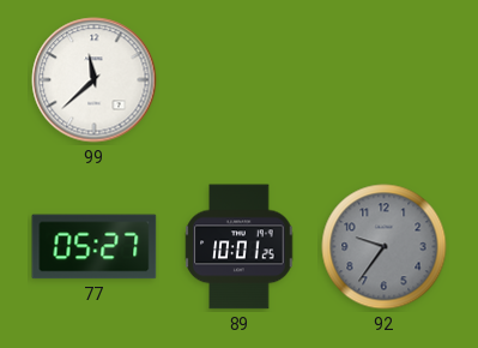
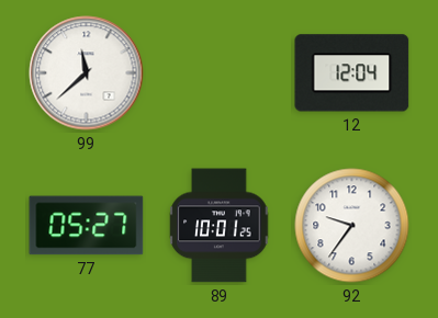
12: none -> 12:04 (352, 73)
92 dial: grey -> white (352, 226)
